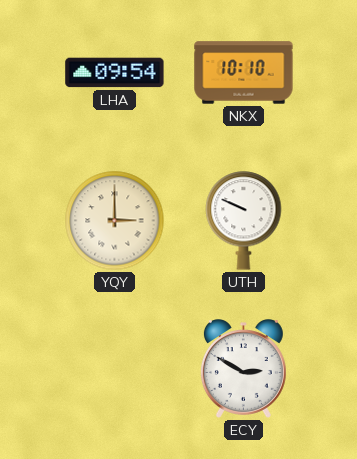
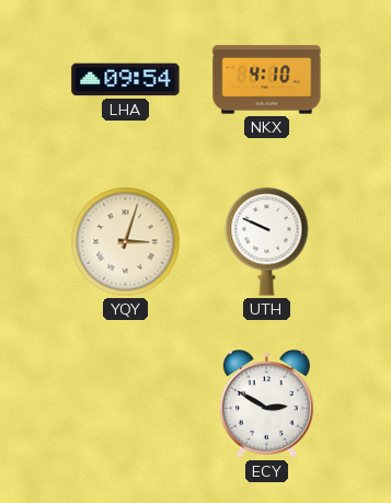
NKX: 10:10 -> 4:10 (267, 80)
YQY: 3:00 -> 3:03 (126, 242)
